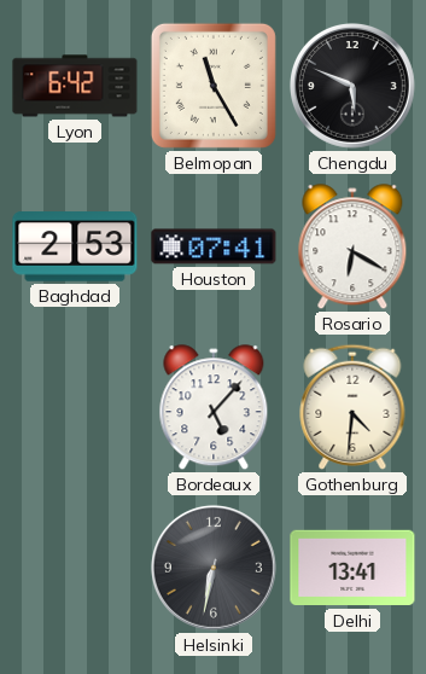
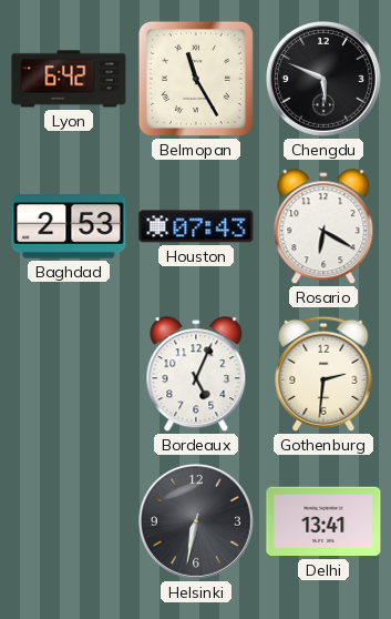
Houston: 07:41 -> 07:43 (196, 226)
Bordeaux: 5:07 -> 5:04 (196, 375)
Gothenburg: 4:31 -> 2:31 (323, 374)
